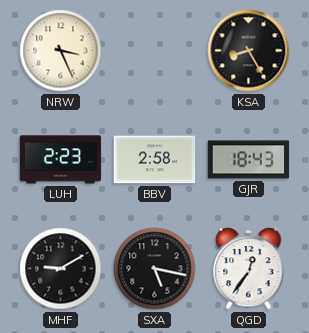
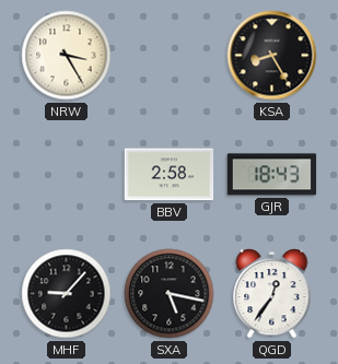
NRW: 3:26 -> 3:25 (67, 56)
LUH: 2:23 -> none (61, 160)
MHF: 9:10 -> 9:07 (67, 294)
